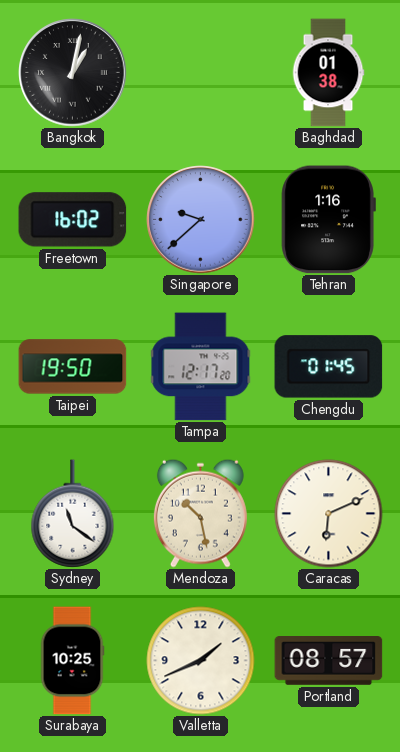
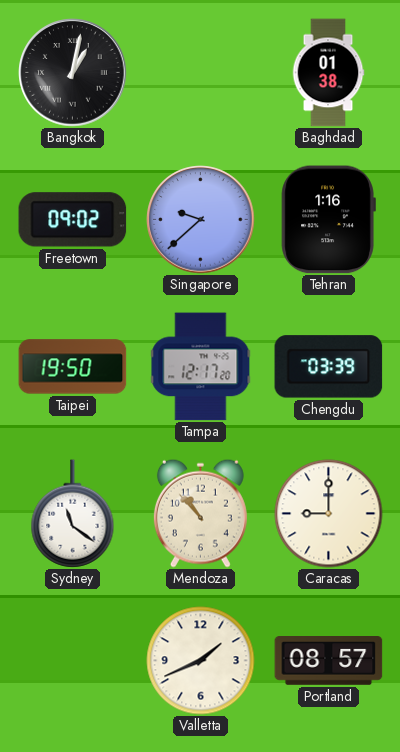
Freetown: 16:02 -> 09:02 (73, 220)
Chengdu: 01:45 -> 03:39 (329, 367)
Mendoza: 10:28 -> 10:53 (200, 513)
Caracas: 6:11 -> 9:00 (329, 514)
Surabaya: 10:25 -> none (72, 661)
